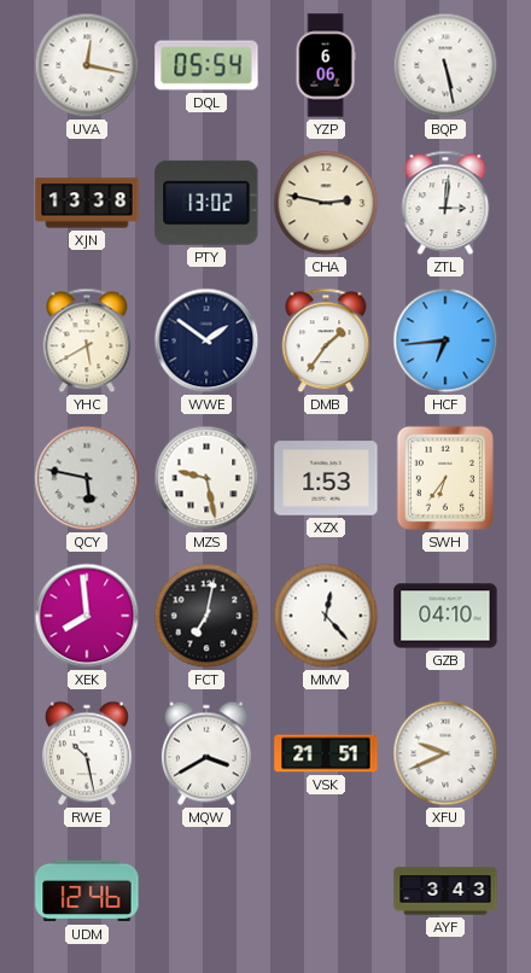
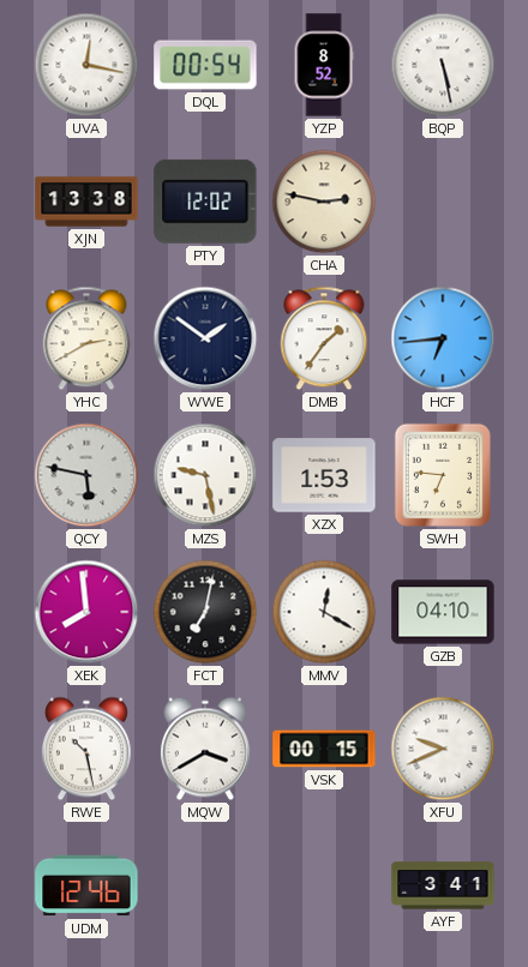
DQL: 05:54 -> 00:54 (205, 65)
YZP: 6:06 -> 8:52 (324, 65)
PTY: 13:02 -> 12:02 (205, 202)
ZTL: 3:01 -> none (445, 203)
YHC: 5:40 -> 2:40 (86, 338)
SWH: 6:36 -> 6:46 (443, 475)
MMV: 12:23 -> 12:20 (324, 612)
VSK: 21:51 -> 00:15 (324, 749)
AYF: 3:43 -> 3:41 (443, 885)
